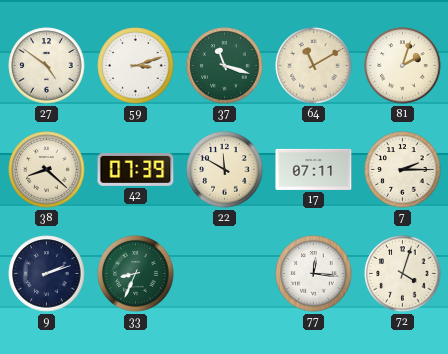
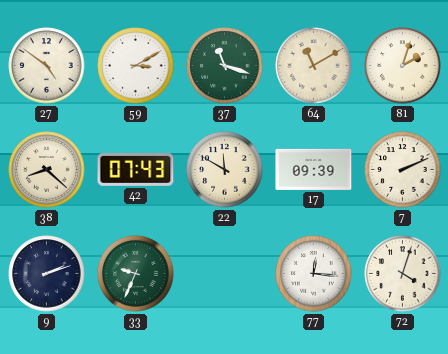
59: 3:12 -> 3:10 (136, 66)
42: 07:39 -> 07:43 (136, 170)
17: 07:11 -> 09:39 (314, 169)
7: 2:15 -> 2:11 (403, 170)
33: 8:34 -> 9:34 (136, 274)
